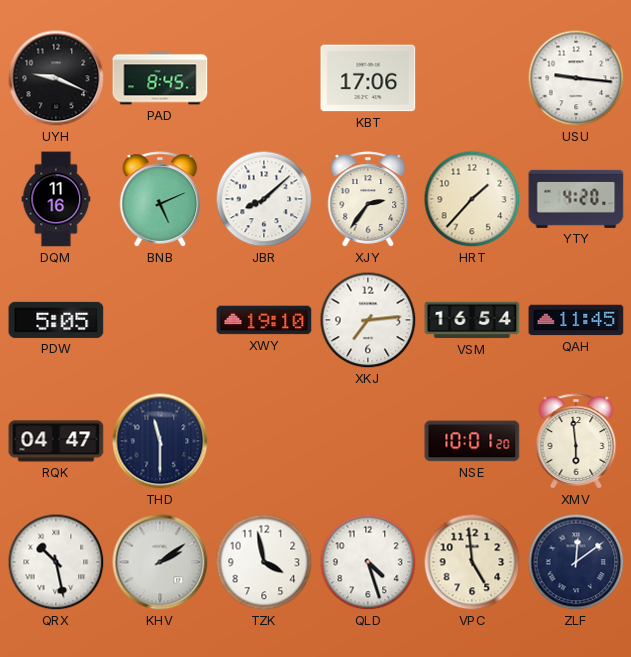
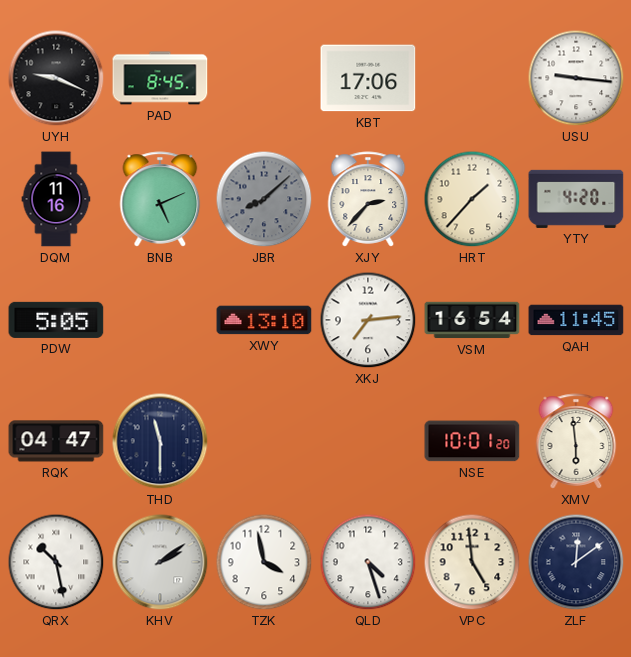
JBR dial: white -> grey (264, 199)
XJY: 2:36 -> 2:37 (368, 199)
XWY: 19:10 -> 13:10 (264, 320)
